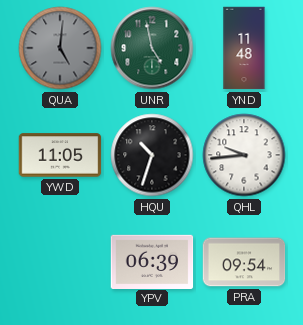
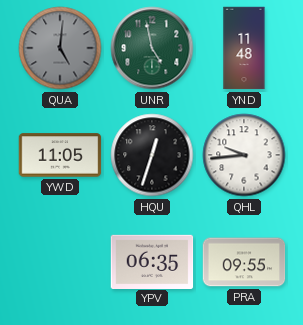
HQU: 10:33 -> 12:33 (152, 155)
YPV: 06:39 -> 06:35 (152, 261)
PRA: 09:54 -> 09:55 (244, 262)
